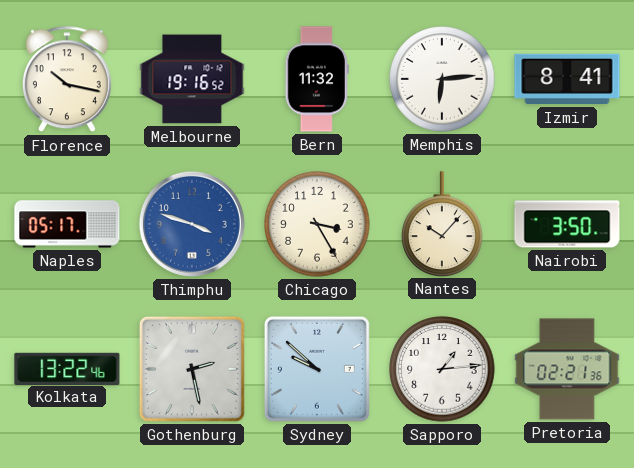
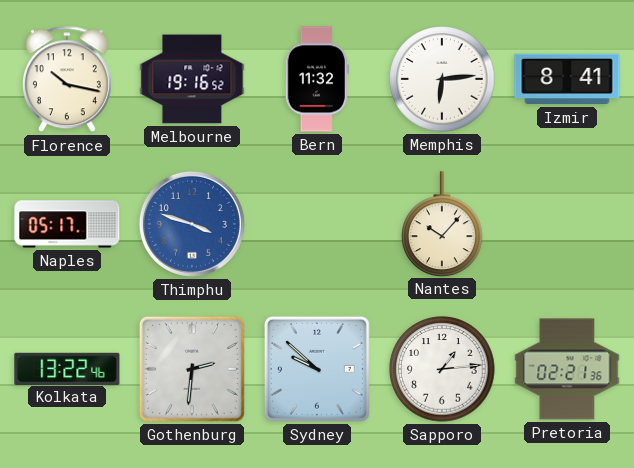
Chicago: 3:25 -> none (317, 224)
Nairobi: 3:50 -> none (567, 224)
Gothenburg: 2:28 -> 2:31 (192, 369)
